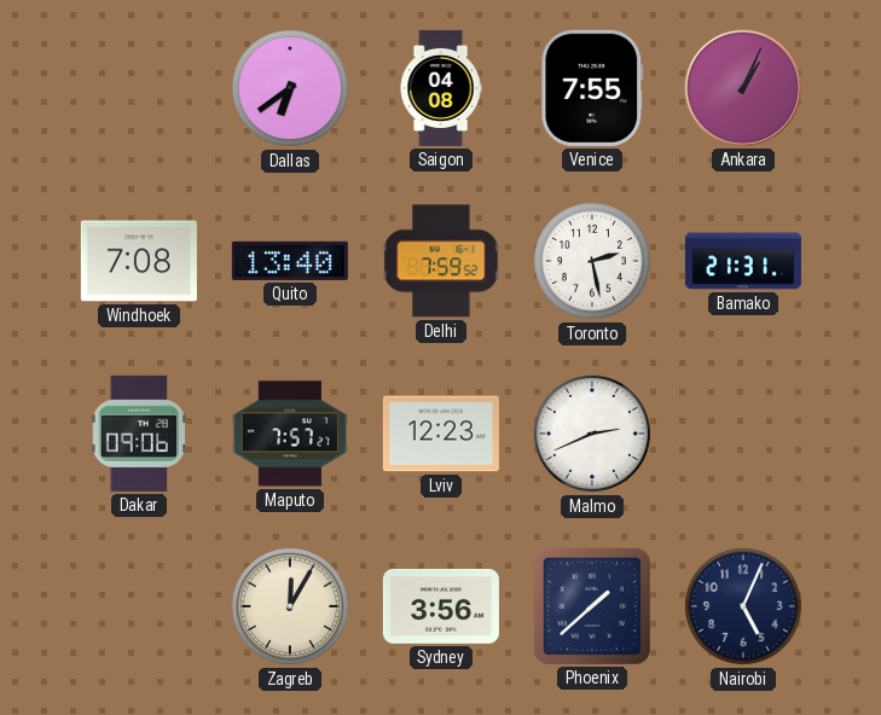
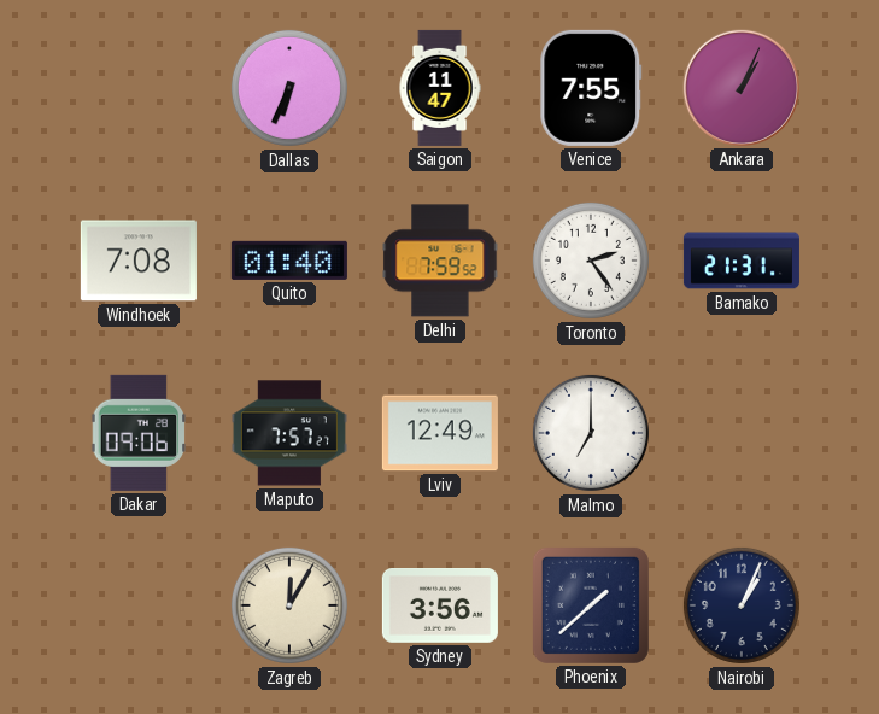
Dallas: 6:39 -> 6:34 (289, 88)
Saigon: 04:08 -> 11:47 (440, 88)
Quito: 13:40 -> 01:40 (289, 261)
Toronto: 2:28 -> 2:24 (591, 261)
Lviv: 12:23 -> 12:49 (440, 433)
Malmo: 2:41 -> 7:00 (591, 433)
Nairobi: 5:04 -> 1:04 (742, 605)
